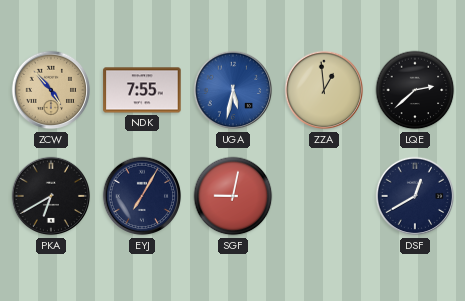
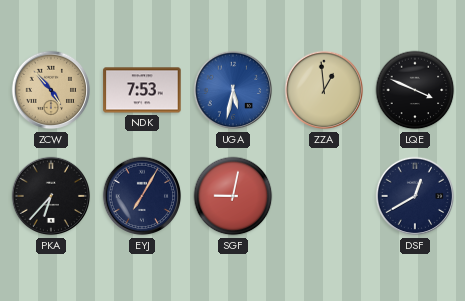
NDK: 7:55 -> 7:53 (142, 90)
LQE: 2:38 -> 3:49 (415, 90)
PKA: 6:40 -> 6:37 (51, 196)
